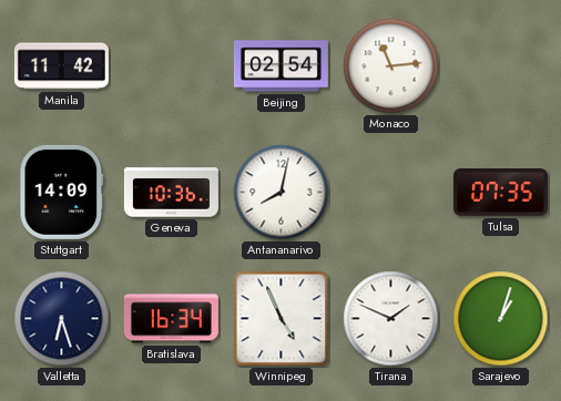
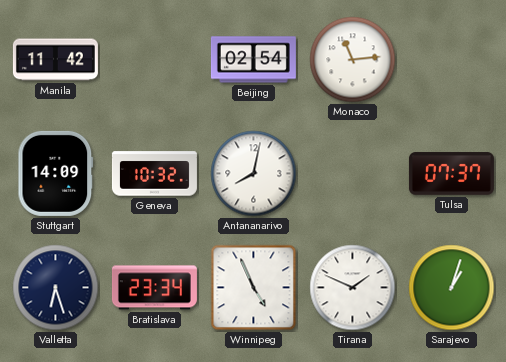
Geneva: 10:36 -> 10:32 (154, 174)
Tulsa: 07:35 -> 07:37 (451, 174)
Bratislava: 16:34 -> 23:34 (154, 288)
